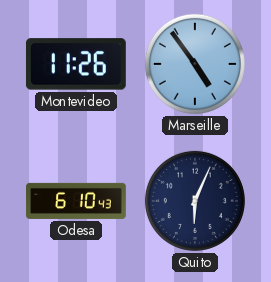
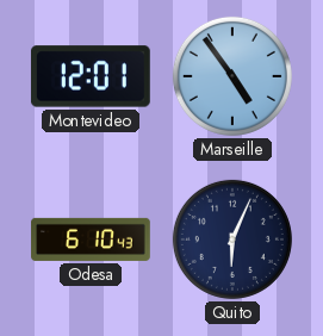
Montevideo: 11:26 -> 12:01 (91, 76)
